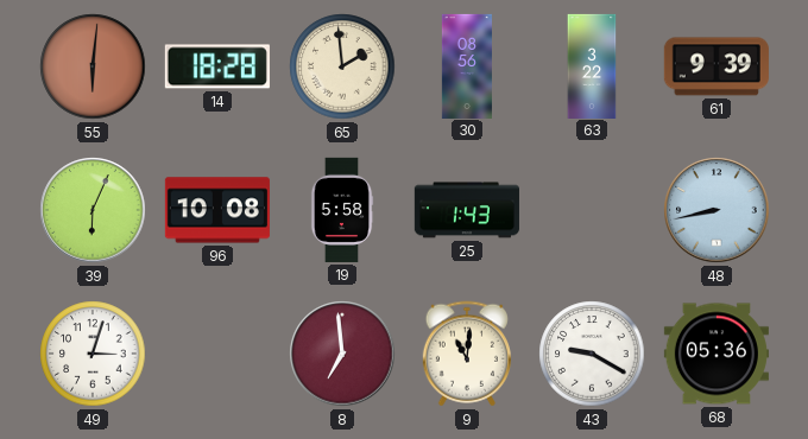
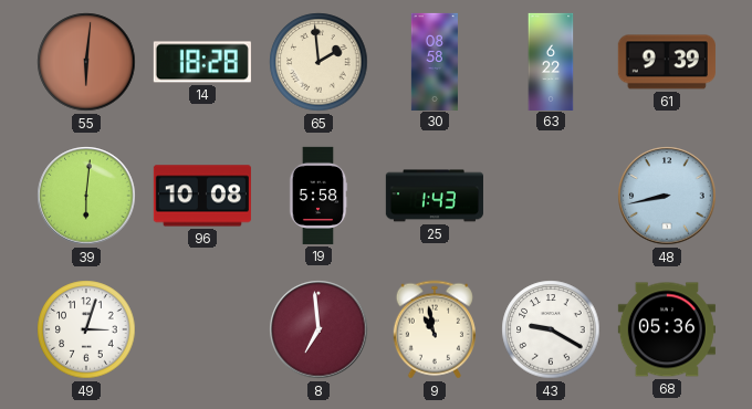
30: 08:56 -> 08:58 (435, 61)
63: 3:22 -> 6:22 (551, 61)
39: 6:04 -> 6:01 (86, 196)
9: 11:01 -> 10:58 (435, 329)
